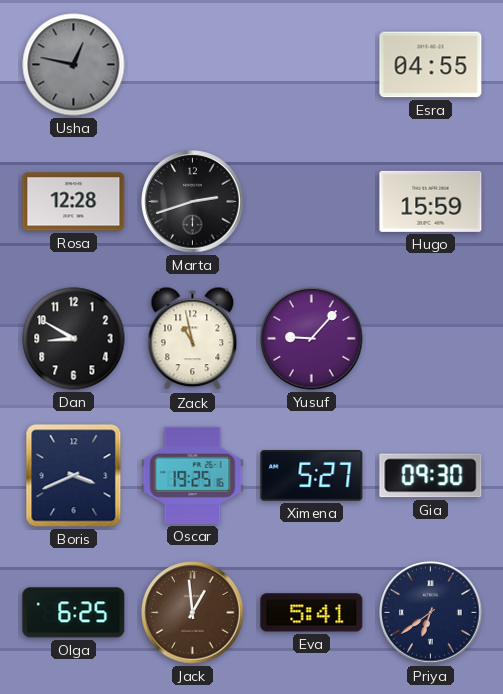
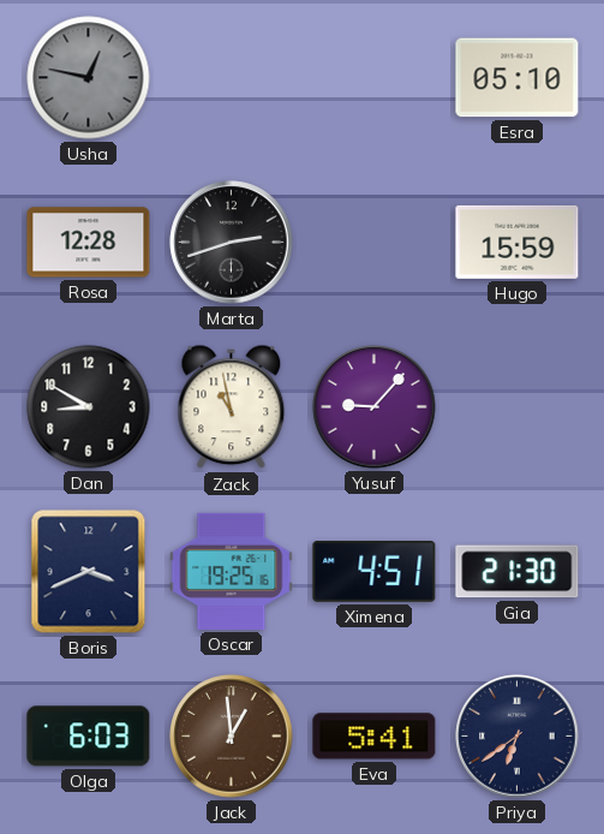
Esra: 04:55 -> 05:10 (518, 78)
Ximena: 5:27 -> 4:51 (375, 572)
Gia: 09:30 -> 21:30 (518, 572)
Olga: 6:25 -> 6:03 (89, 737)
